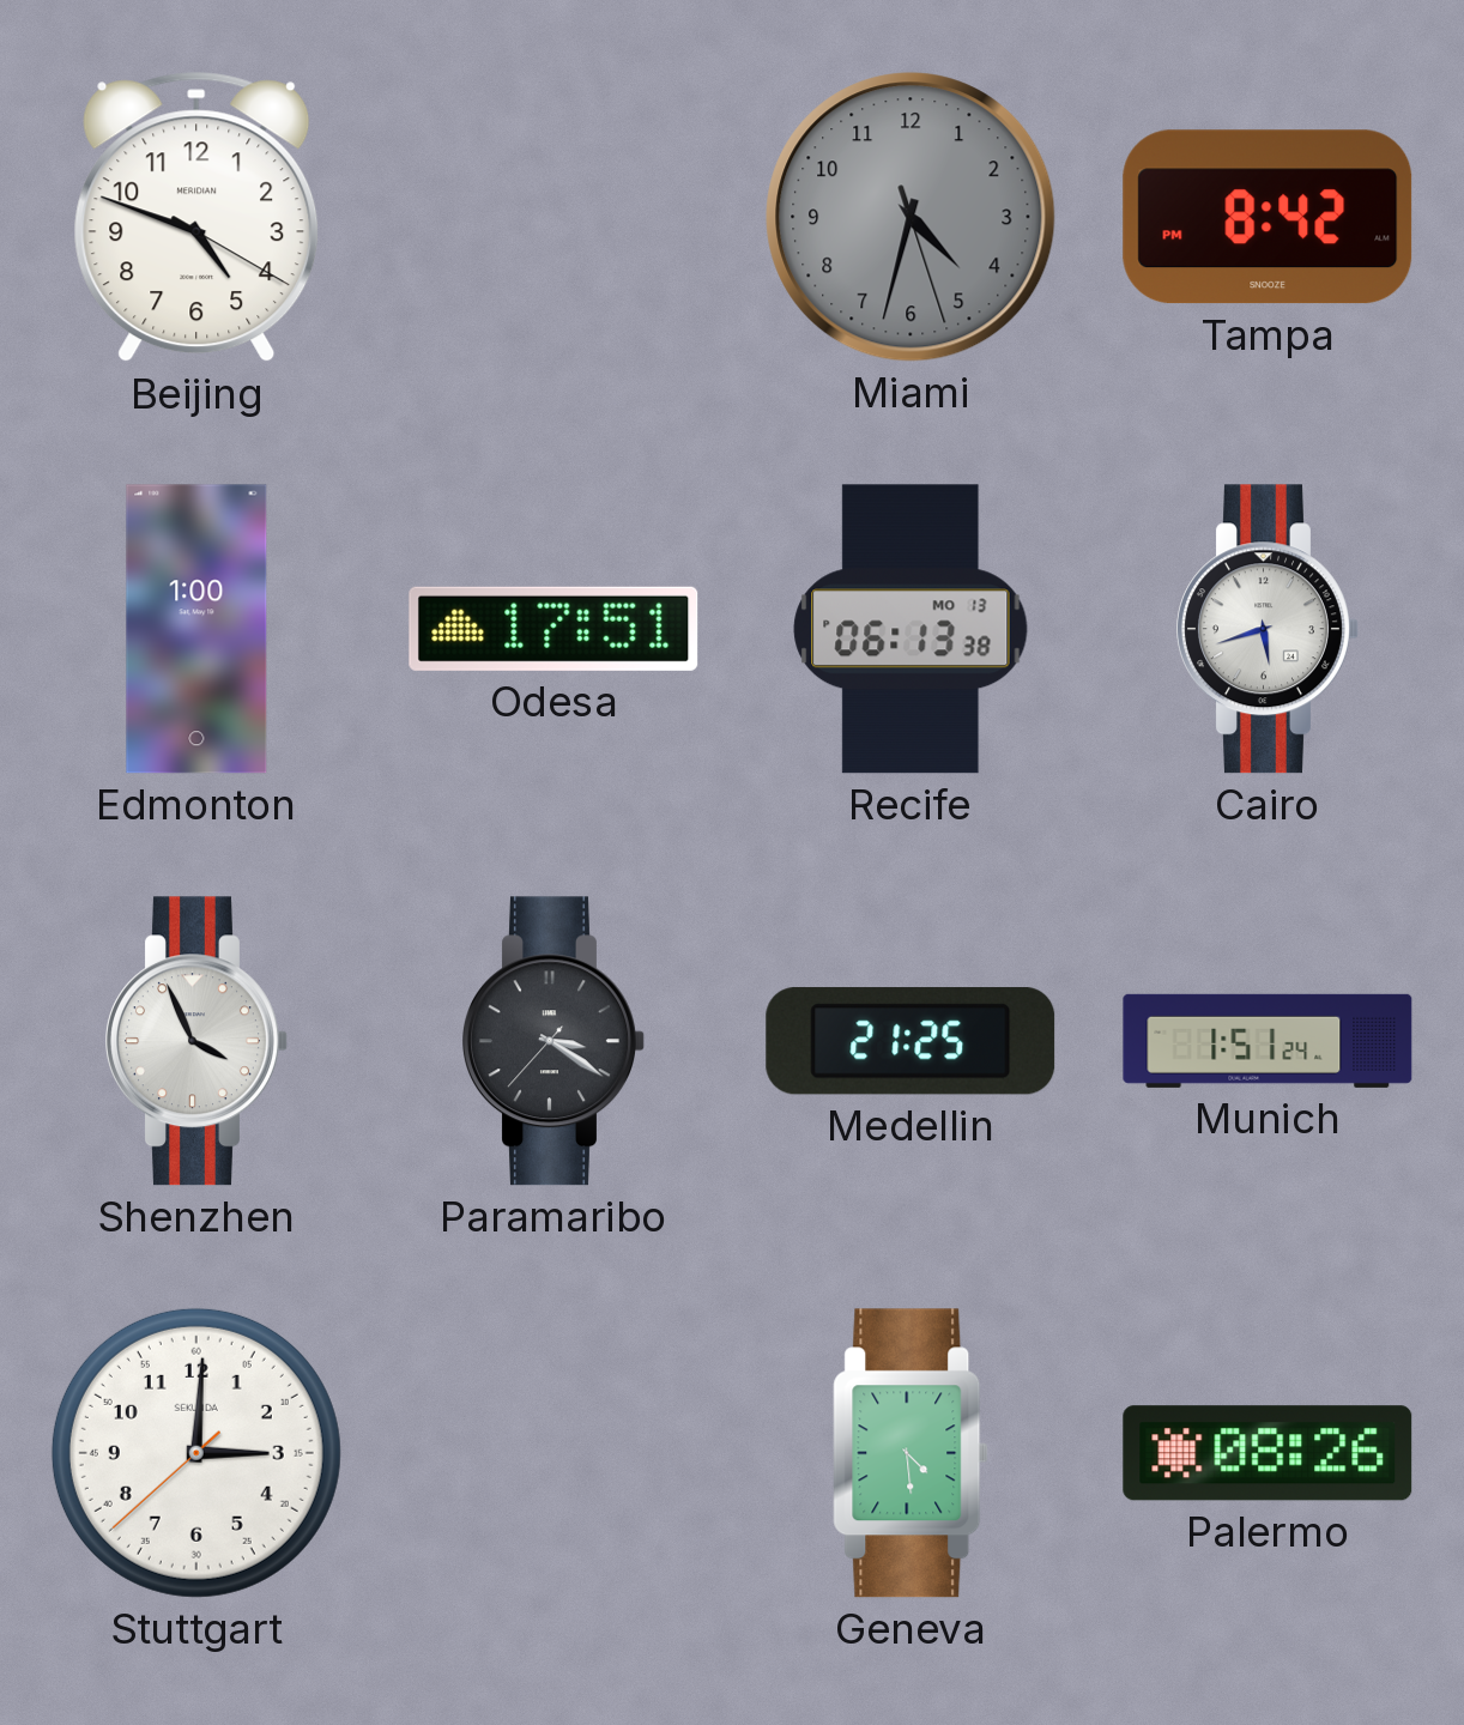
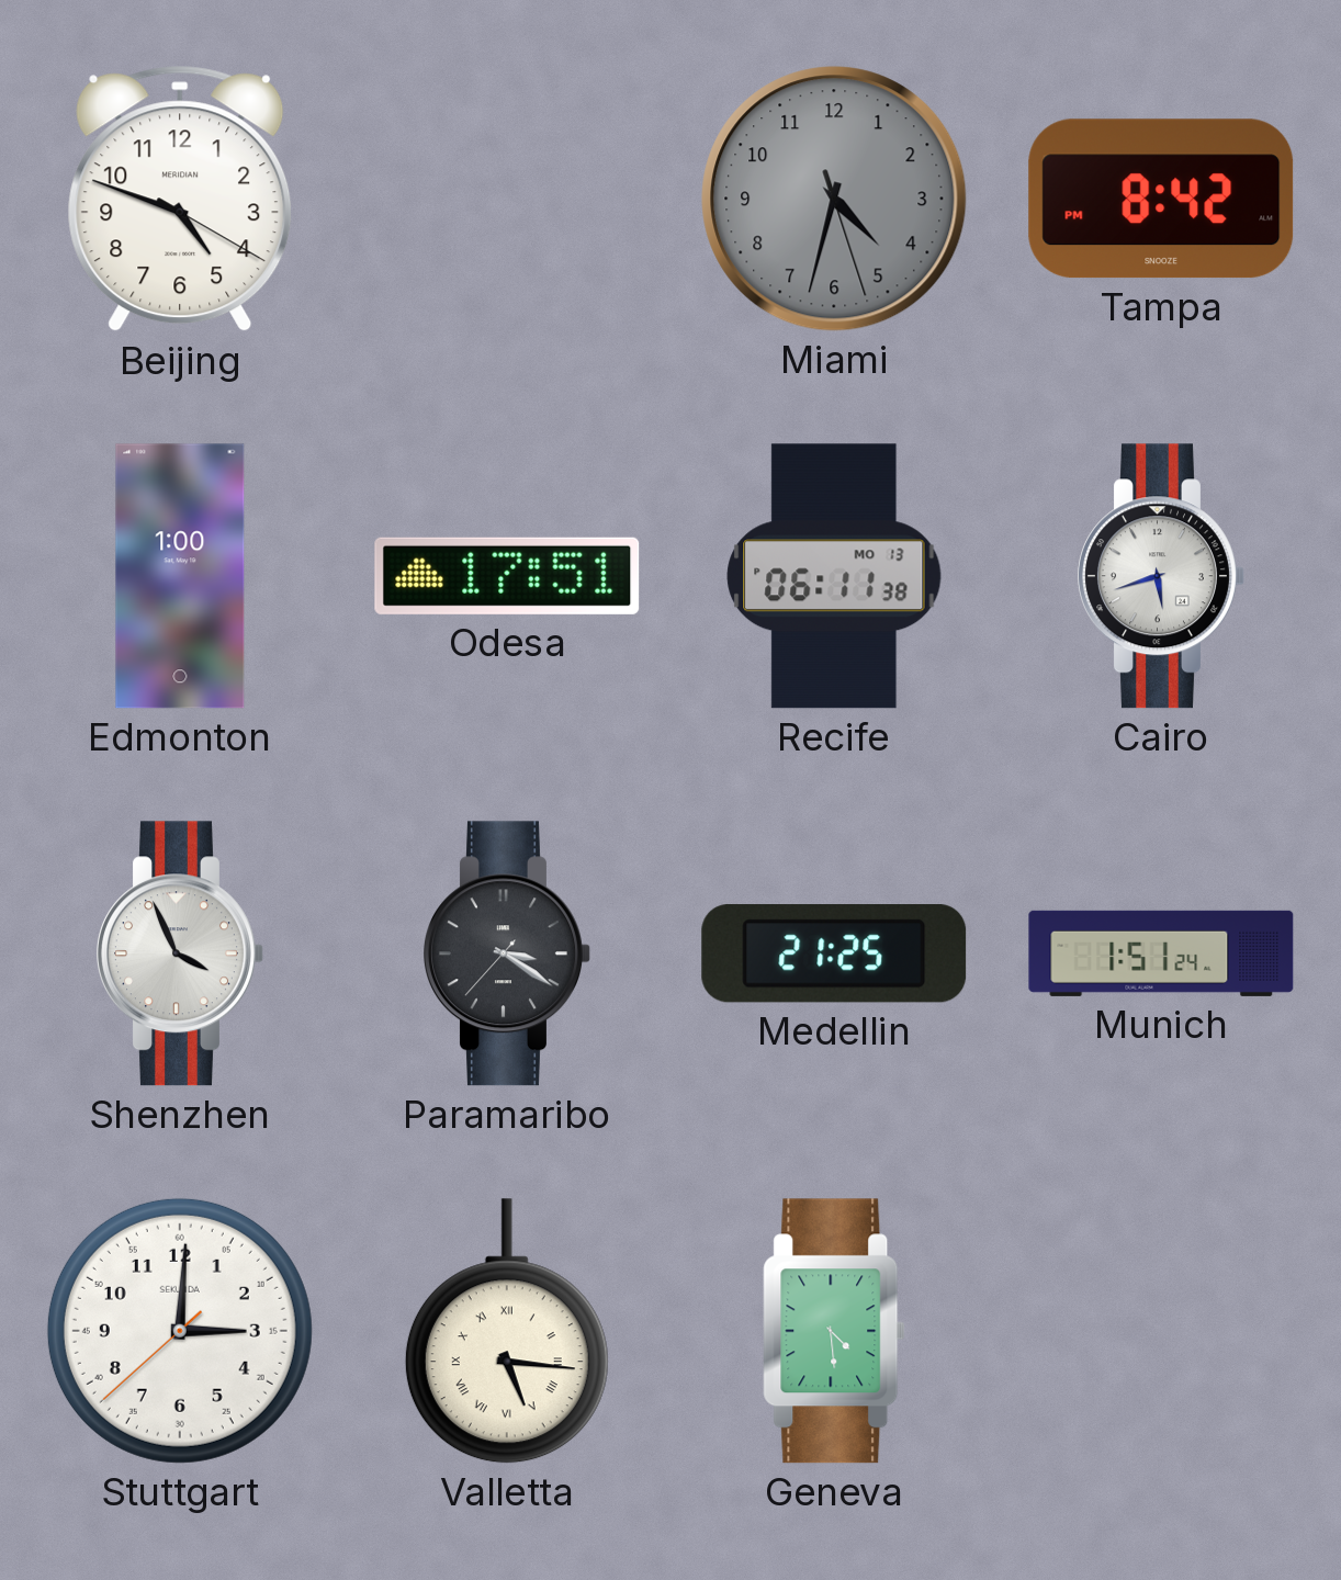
Recife: 06:13 -> 06:11 (834, 576)
Valletta: none -> 5:16 (507, 1331)
Palermo: 08:26 -> none (1268, 1453)
